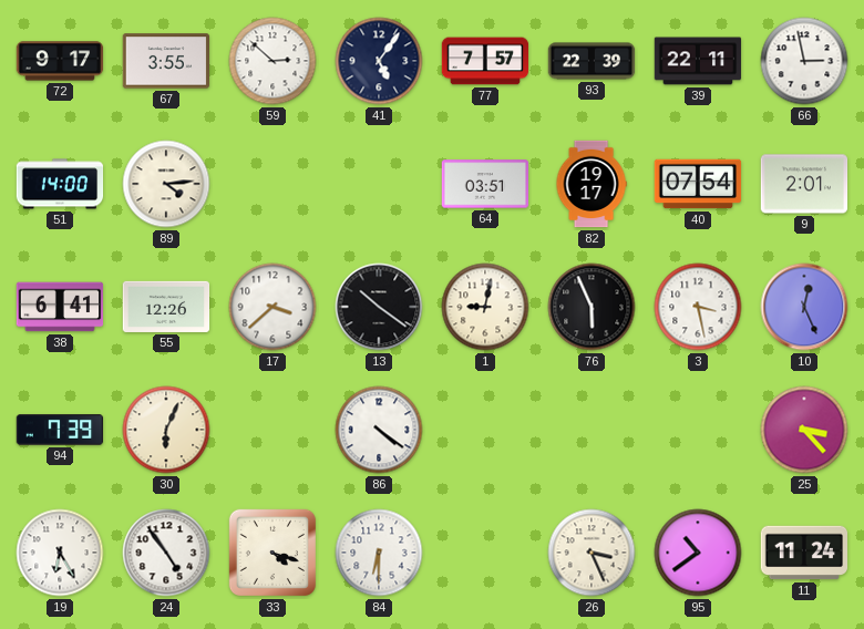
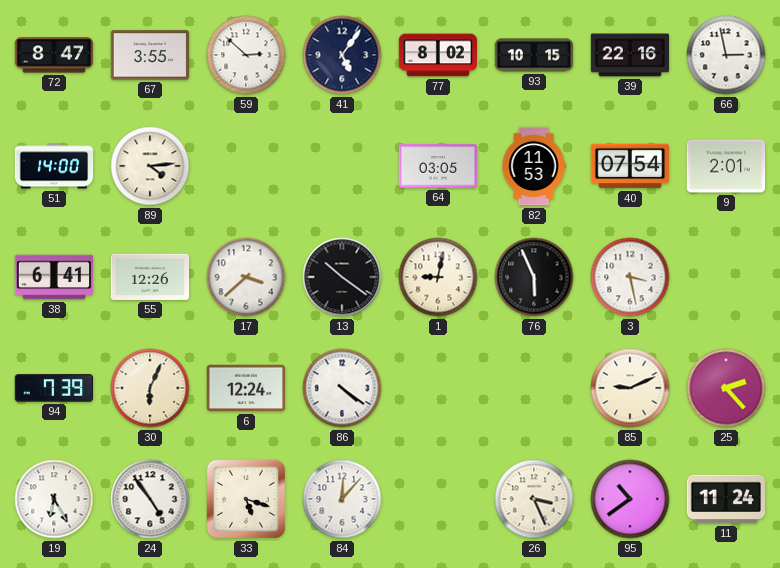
72: 9:17 -> 8:47 (54, 55)
77: 7:57 -> 8:02 (438, 55)
93: 22:39 -> 10:15 (534, 55)
39: 22:11 -> 22:16 (630, 55)
64: 03:51 -> 03:05 (438, 166)
82: 19:17 -> 11:53 (534, 166)
10: 12:26 -> none (804, 307)
6: none -> 12:24 (246, 388)
85: none -> 9:11 (630, 388)
25: 3:23 -> 2:23 (726, 388)
33: 4:18 -> 5:18 (246, 499)
84: 6:30 -> 12:07 (342, 499)
